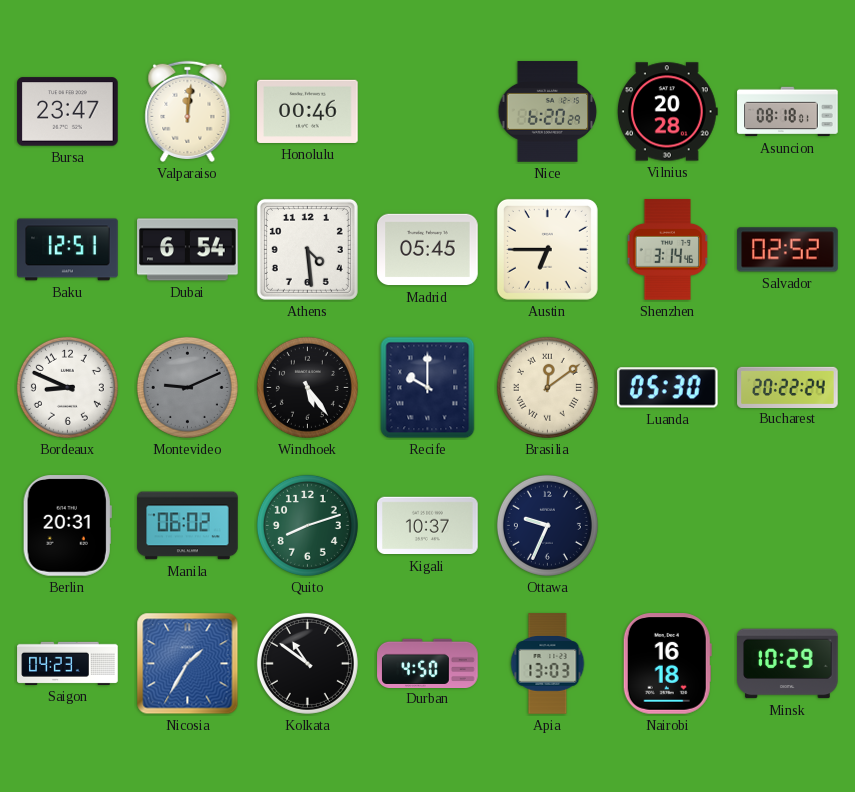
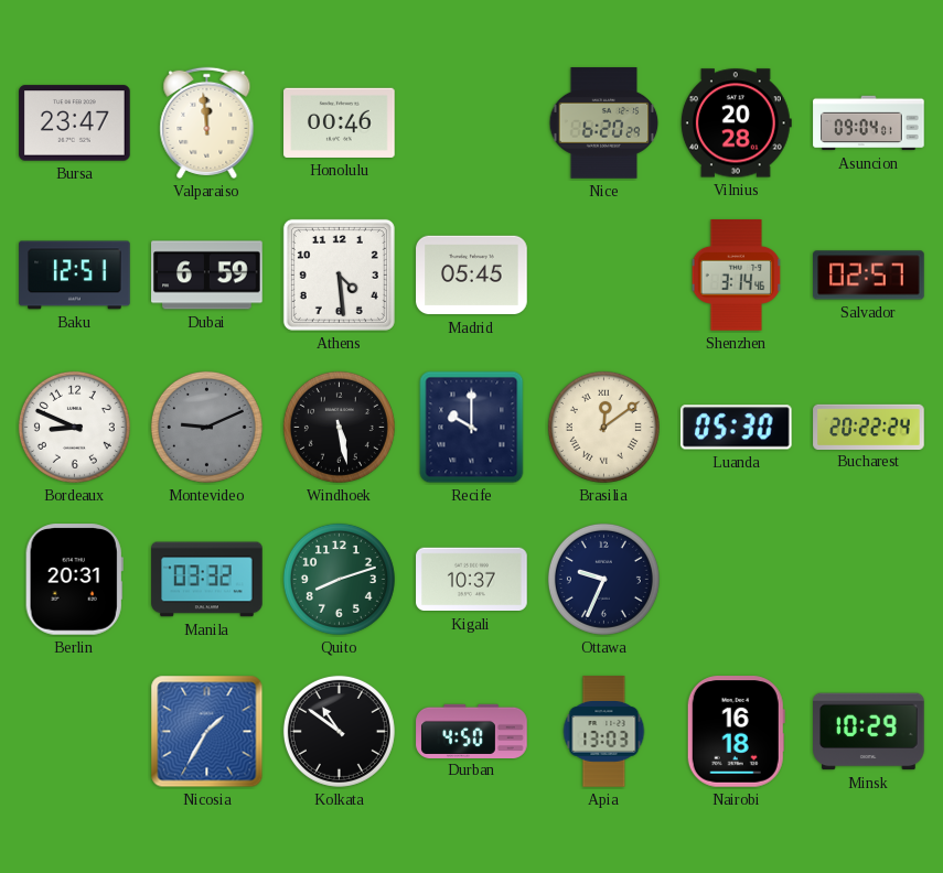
Valparaiso: 12:01 -> 11:59 (207, 122)
Asuncion: 08:18 -> 09:04 (869, 123)
Dubai: 6:54 -> 6:59 (207, 276)
Austin: 6:45 -> none (547, 249)
Salvador: 02:52 -> 02:57 (869, 276)
Windhoek: 5:24 -> 5:28 (339, 427)
Manila: 06:02 -> 03:32 (207, 580)
Saigon: 04:23 -> none (68, 663)
